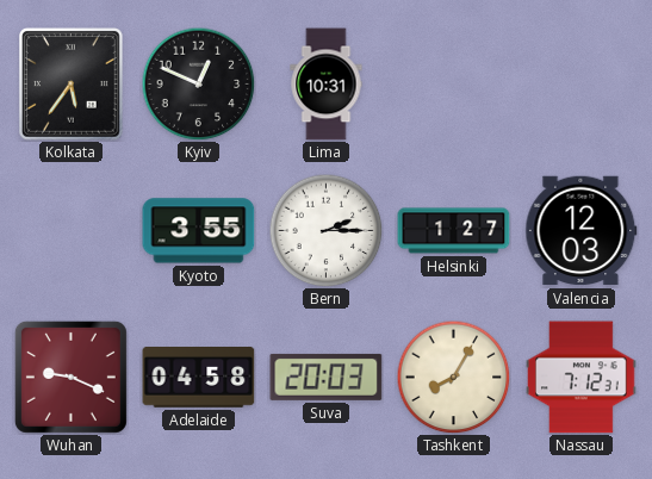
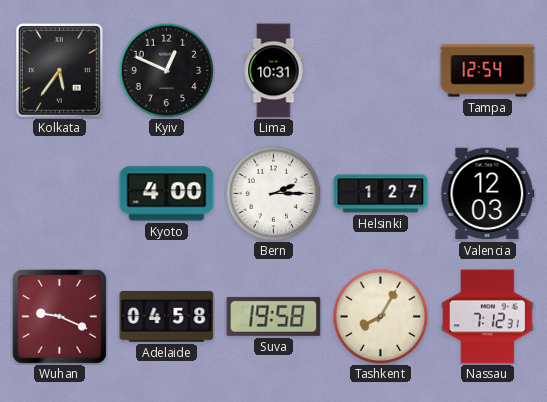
Tampa: none -> 12:54 (488, 71)
Kyoto: 3:55 -> 4:00 (167, 194)
Suva: 20:03 -> 19:58 (274, 316)
